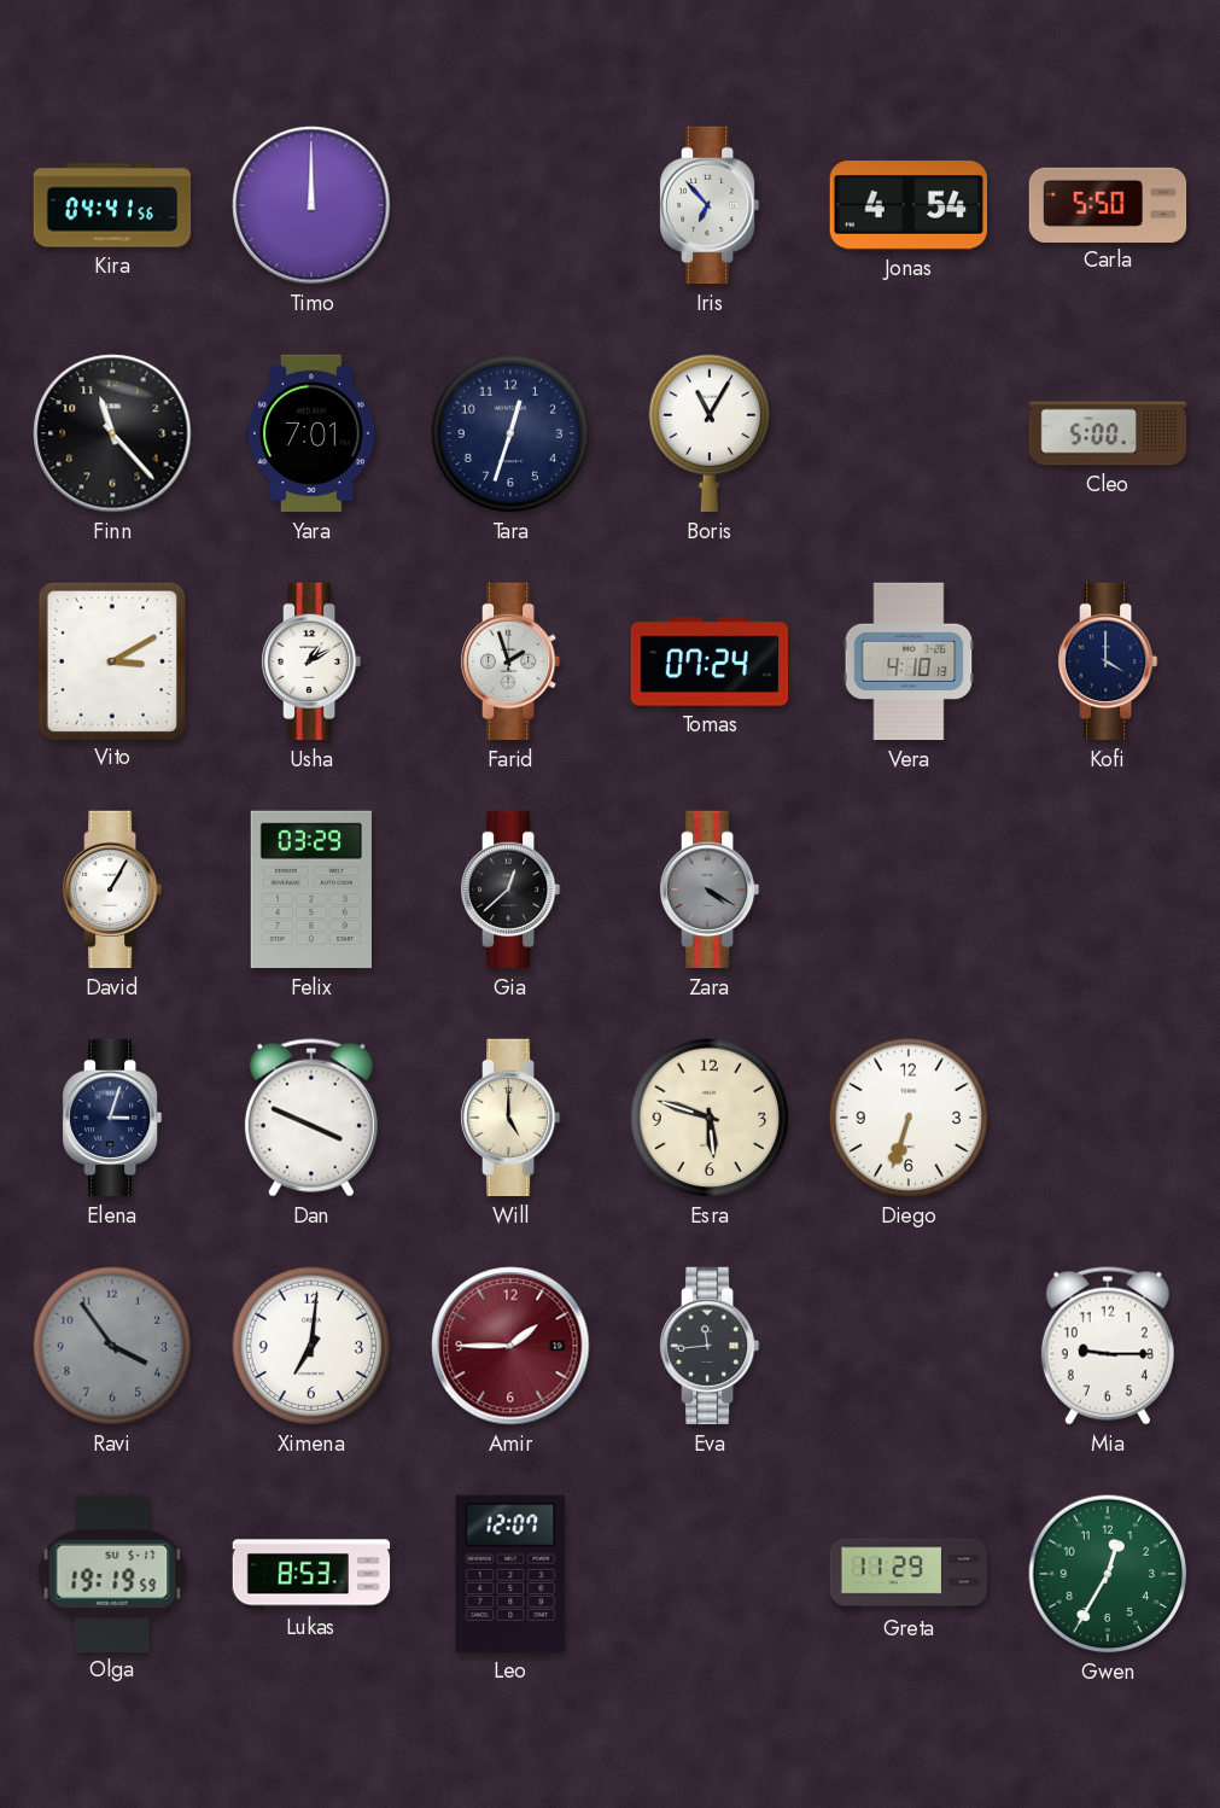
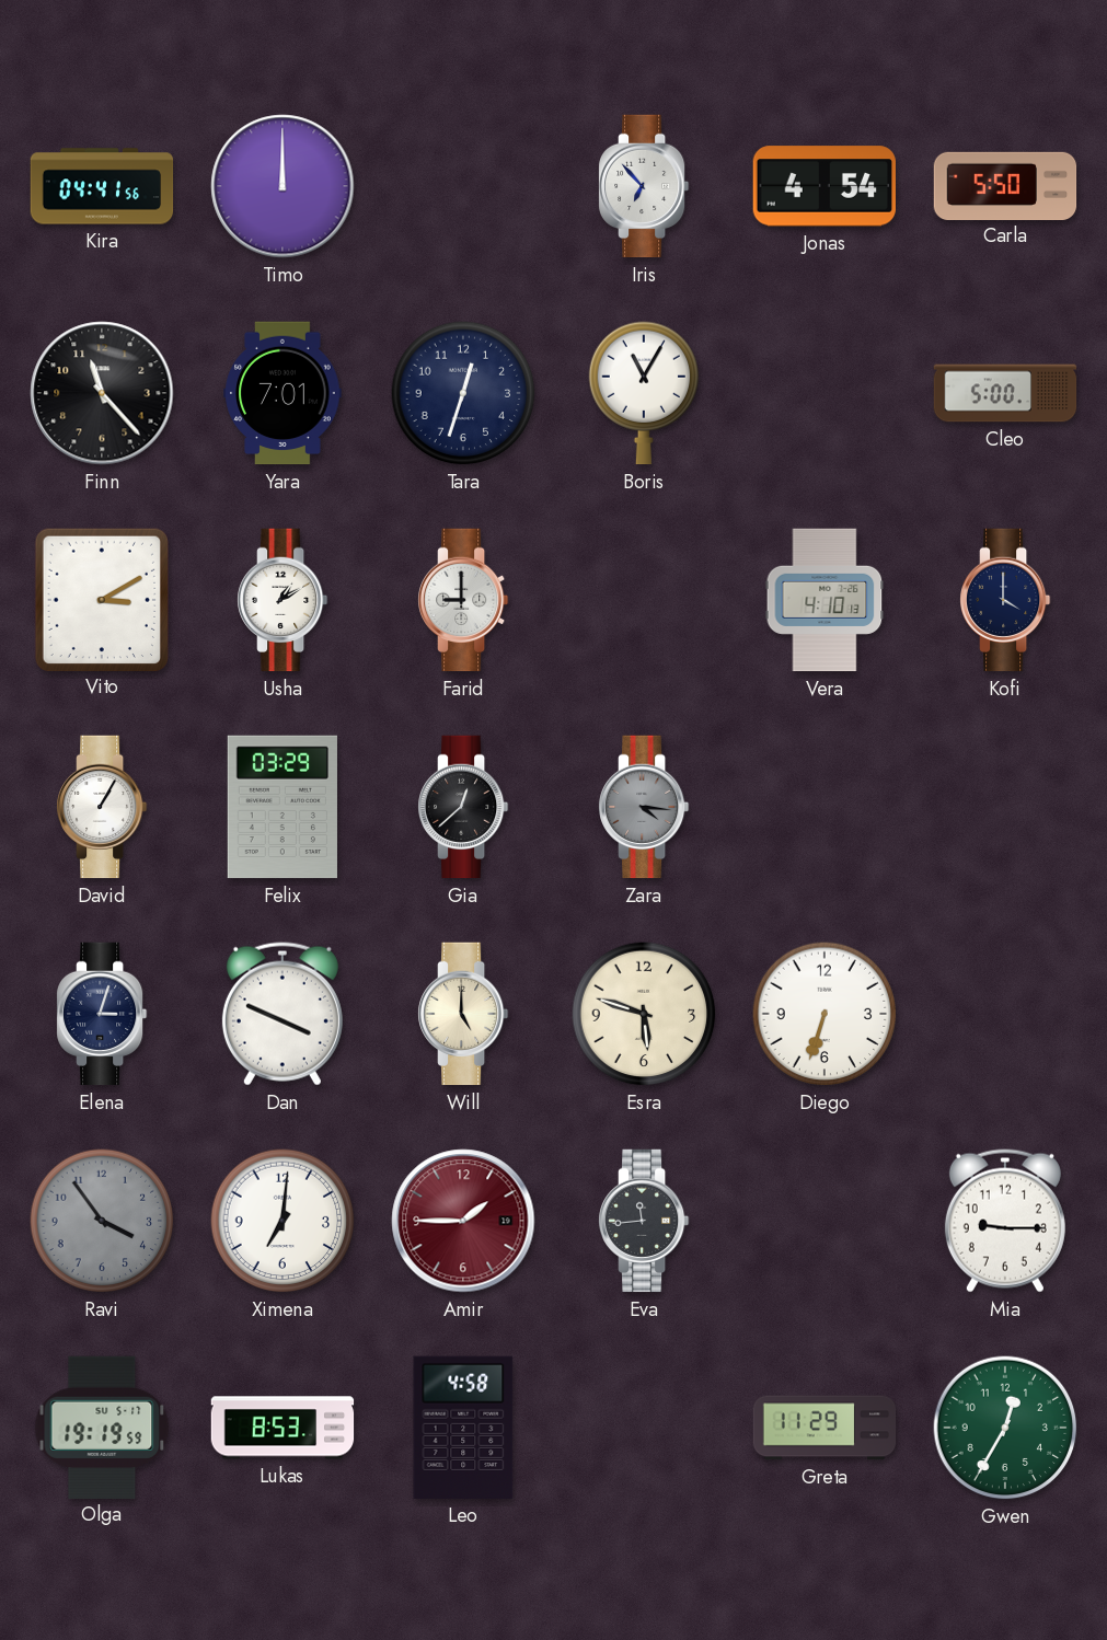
Farid: 1:57 -> 9:00 (464, 600)
Tomas: 07:24 -> none (710, 661)
Zara: 4:20 -> 4:16 (645, 807)
Leo: 12:07 -> 4:58 (463, 1428)
